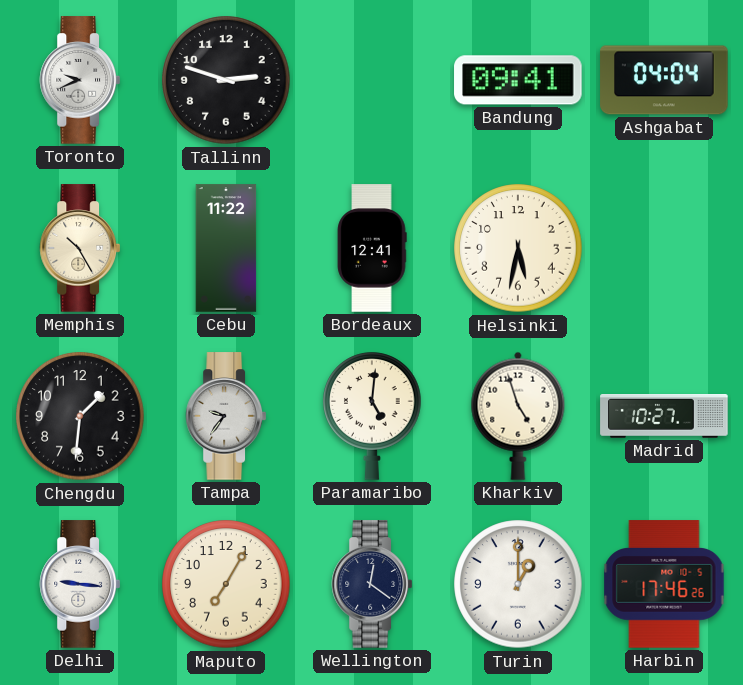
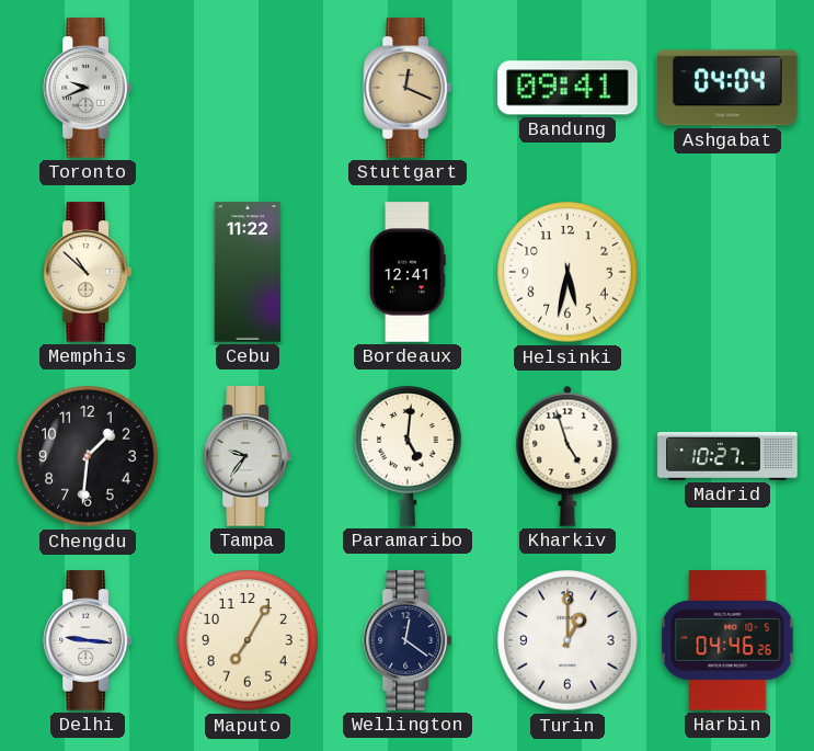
Tallinn: 2:48 -> none (226, 80)
Stuttgart: none -> 12:19 (406, 88)
Memphis: 10:25 -> 10:52 (87, 272)
Harbin: 17:46 -> 04:46 (727, 640)
